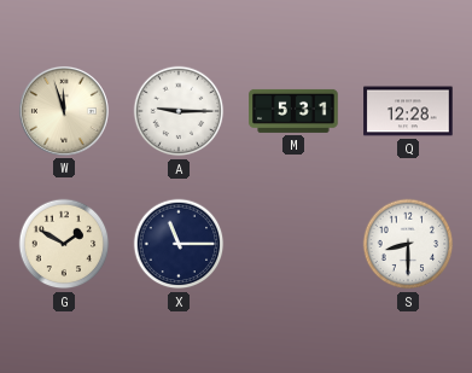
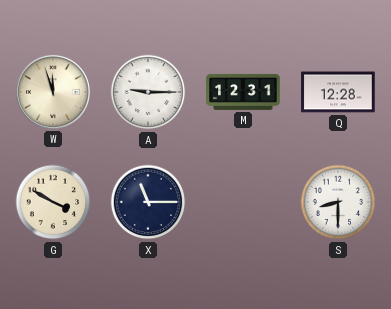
M: 5:31 -> 12:31 (243, 92)
G: 1:50 -> 3:50 (53, 202)
